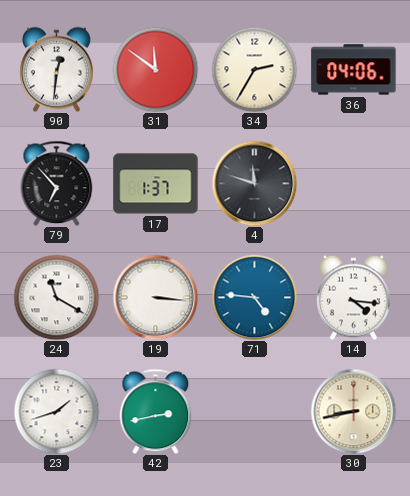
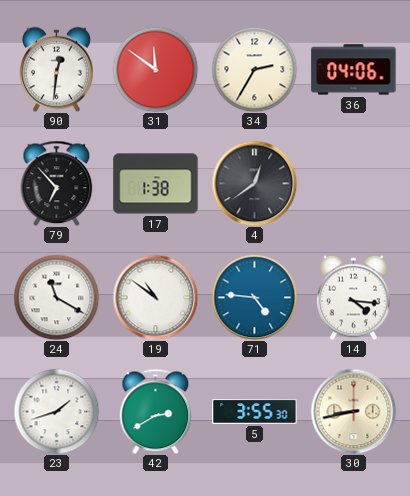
17: 1:37 -> 1:38 (156, 184)
4: 11:48 -> 12:39 (254, 183)
19: 3:16 -> 10:51 (155, 297)
42: 2:43 -> 2:40 (156, 411)
5: none -> 3:55 (255, 412)
